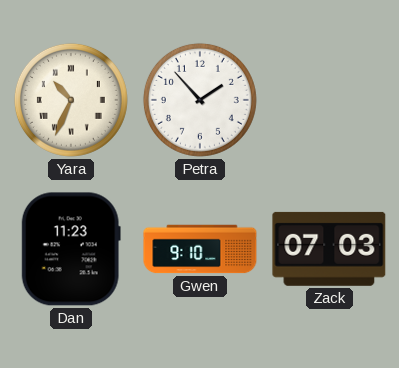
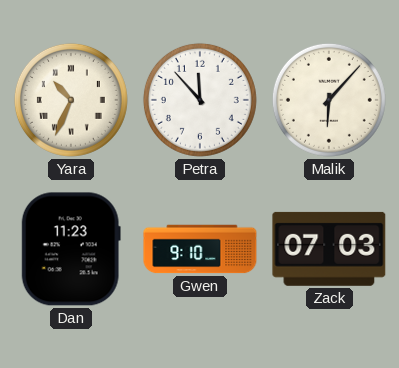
Petra: 1:53 -> 11:53 (200, 100)
Malik: none -> 6:07 (329, 100)
